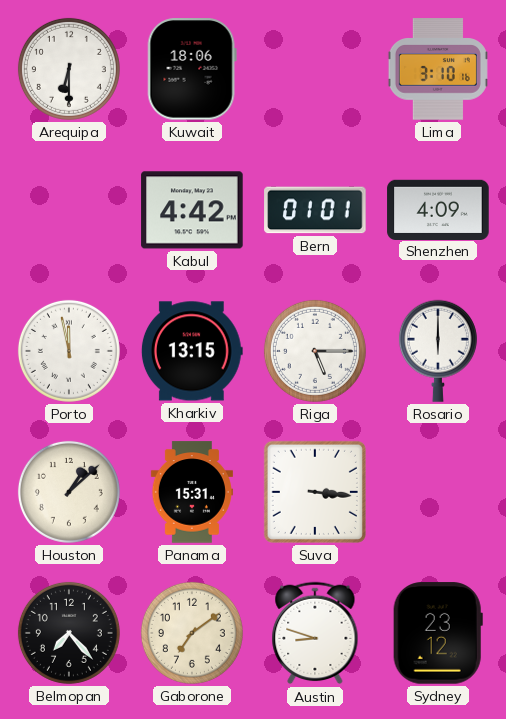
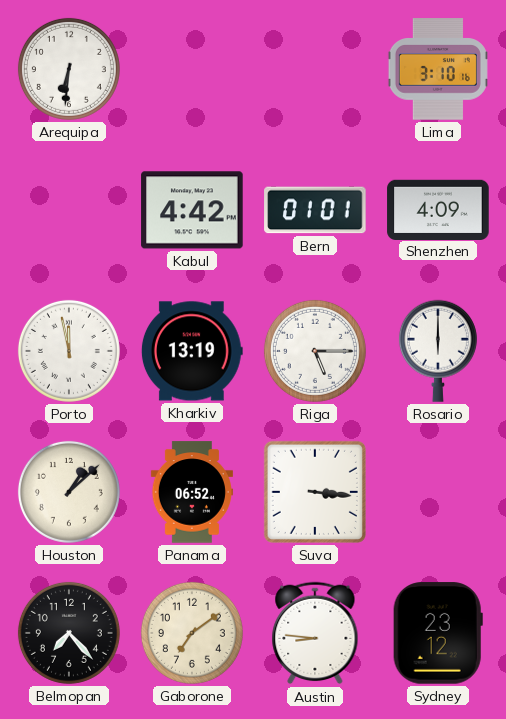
Arequipa: 6:30 -> 6:31 (69, 69)
Kuwait: 18:06 -> none (192, 69)
Kharkiv: 13:15 -> 13:19 (192, 351)
Panama: 15:31 -> 06:52 (192, 492)
Austin: 8:48 -> 8:46 (315, 633)
